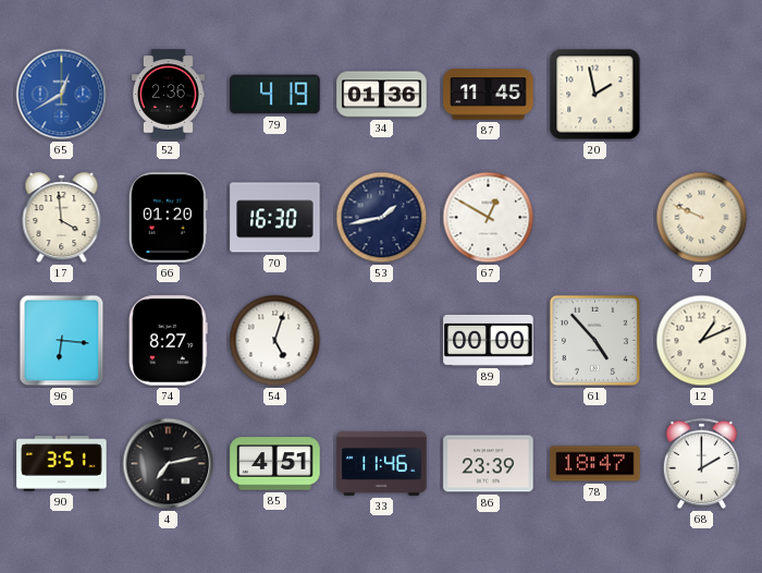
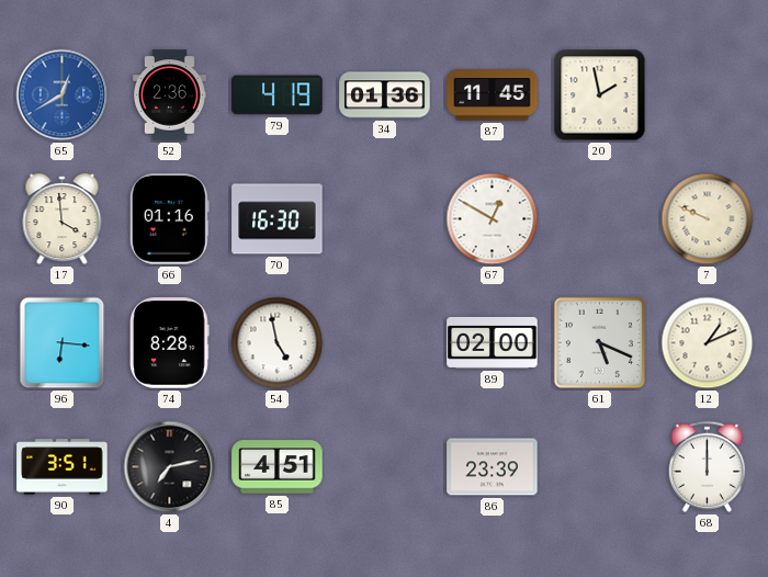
66: 01:20 -> 01:16 (169, 219)
53: 1:43 -> none (382, 218)
74: 8:27 -> 8:28 (170, 343)
54: 5:03 -> 4:58 (278, 343)
89: 00:00 -> 02:00 (493, 342)
61: 4:53 -> 5:19 (599, 342)
33: 11:46 -> none (382, 463)
78: 18:47 -> none (595, 464)
68: 2:00 -> 12:00 (707, 466)
